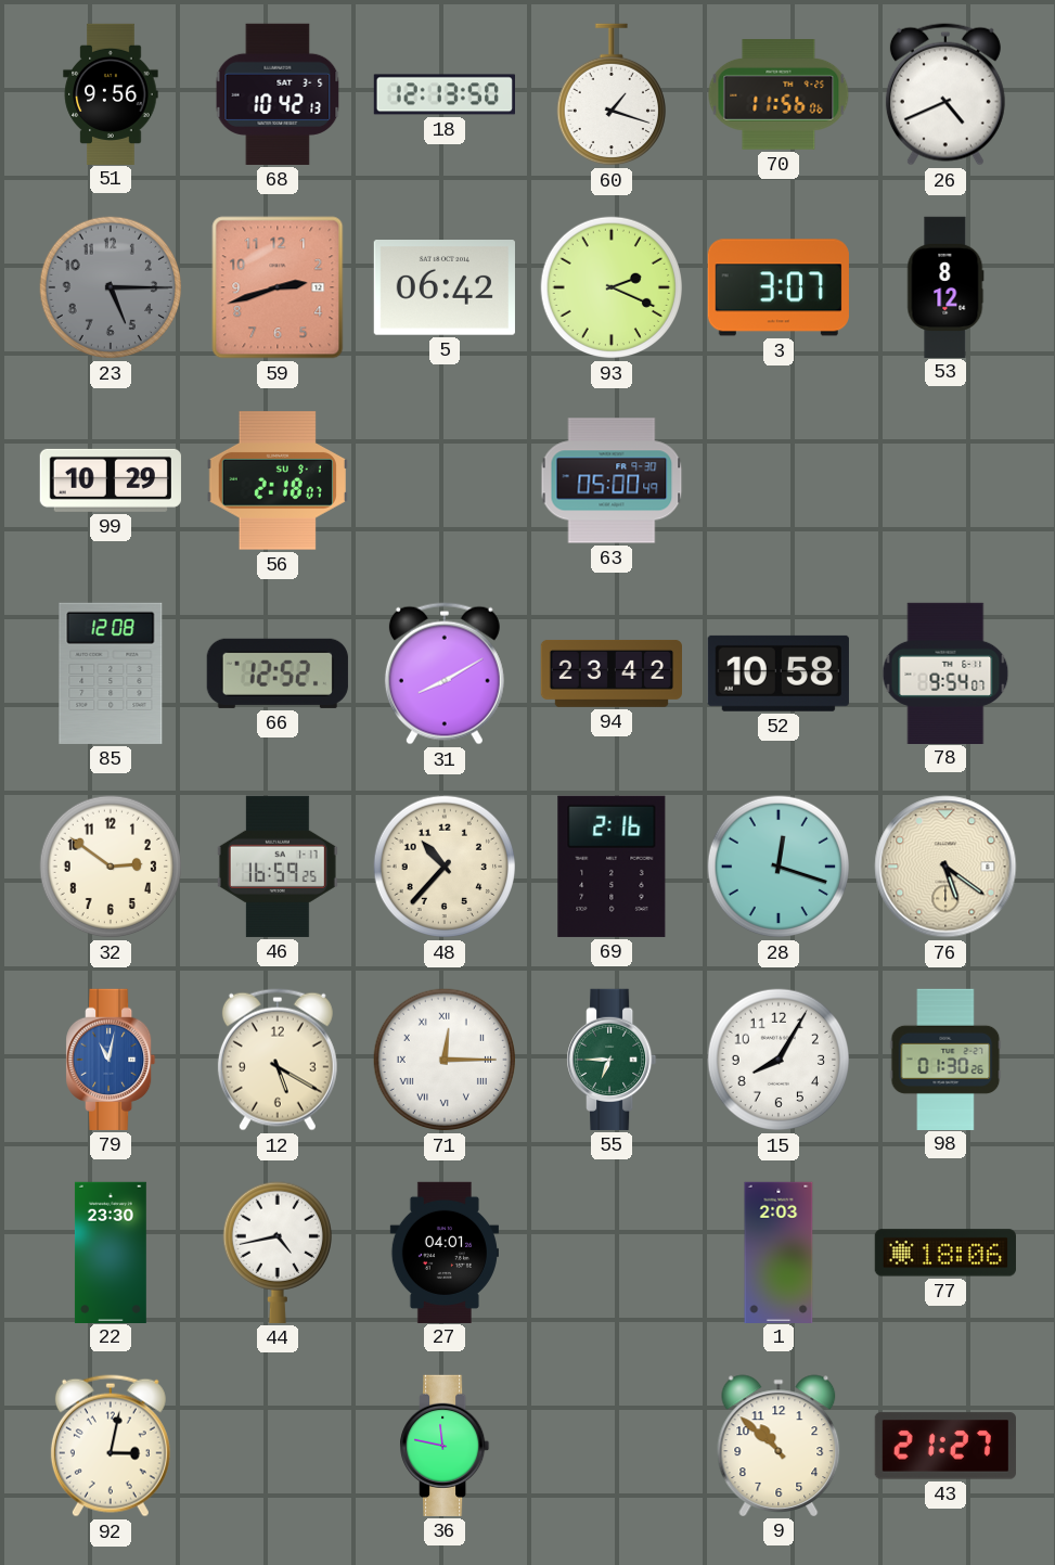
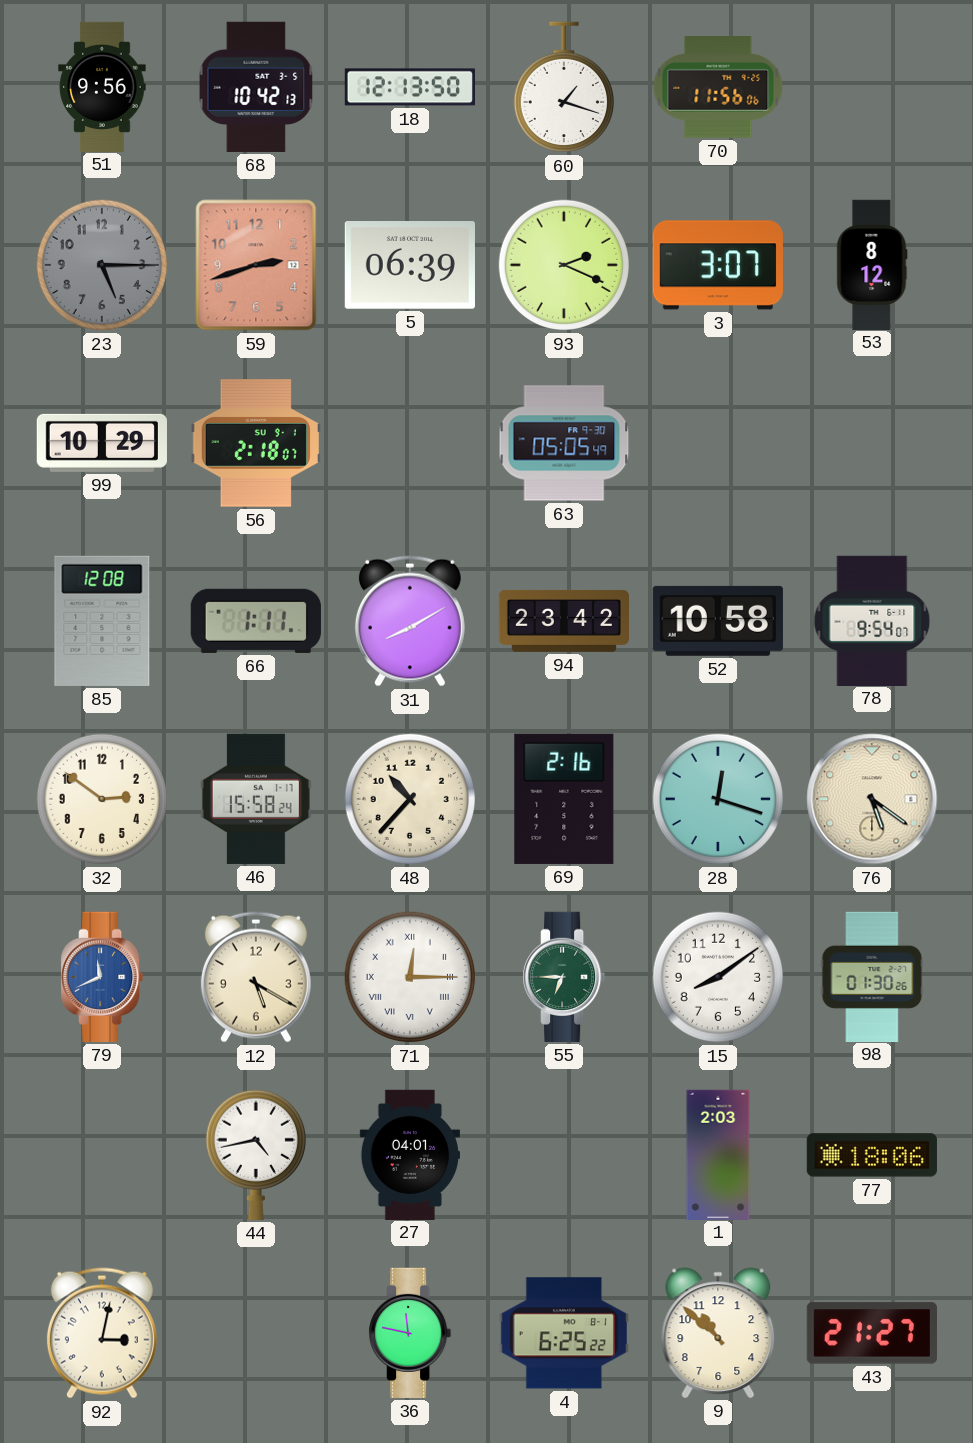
26: 4:41 -> none (945, 94)
5: 06:42 -> 06:39 (410, 266)
63: 05:00 -> 05:05 (564, 443)
66: 12:52 -> 1:11 (256, 621)
46: 16:59 -> 15:58 (256, 799)
79: 11:02 -> 11:41 (102, 977)
15: 8:05 -> 8:09 (718, 977)
22: 23:30 -> none (111, 1252)
4: none -> 6:25 (564, 1333)
